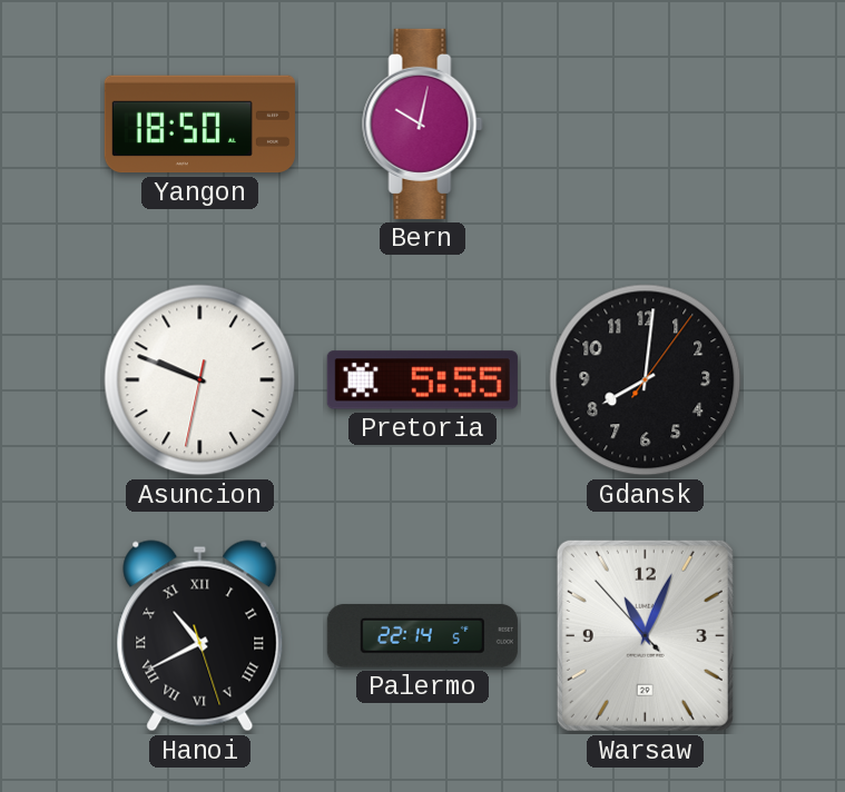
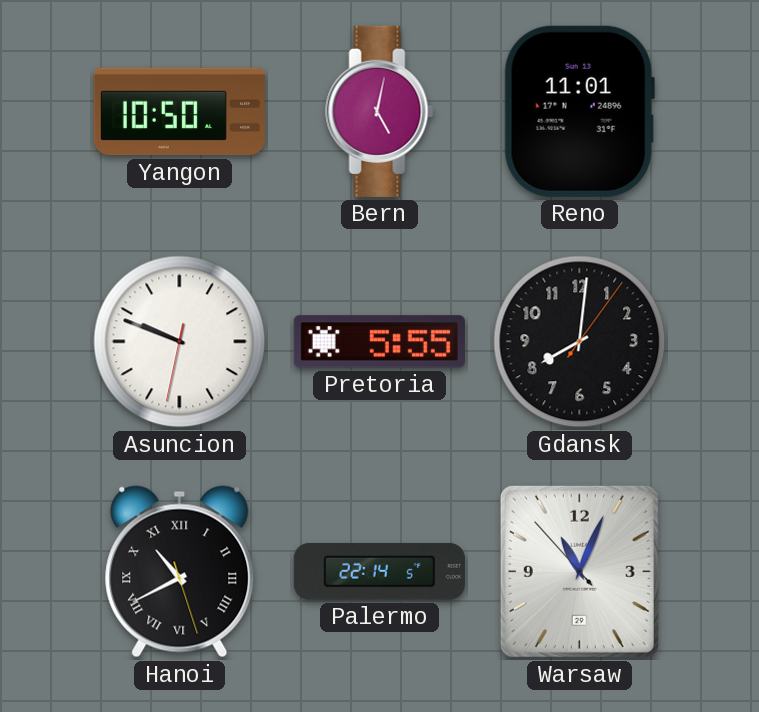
Yangon: 18:50 -> 10:50 (179, 112)
Bern: 10:02 -> 5:02 (380, 111)
Reno: none -> 11:01 (579, 111)
